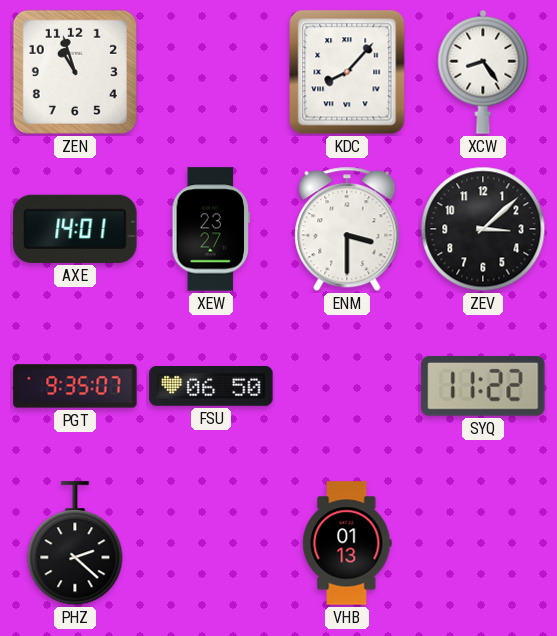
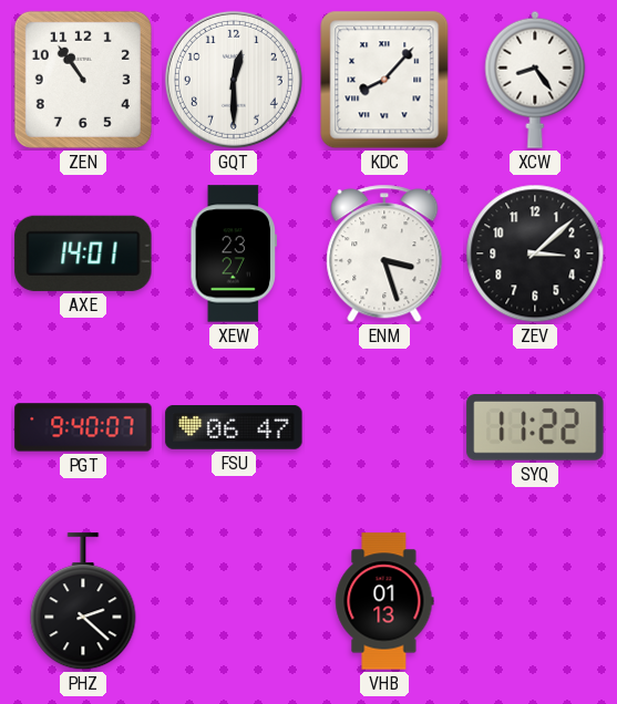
ZEN: 10:57 -> 10:54 (83, 80)
GQT: none -> 12:30 (234, 80)
ENM: 3:30 -> 3:27 (384, 253)
PGT: 9:35 -> 9:40 (83, 427)
FSU: 06:50 -> 06:47 (234, 428)
